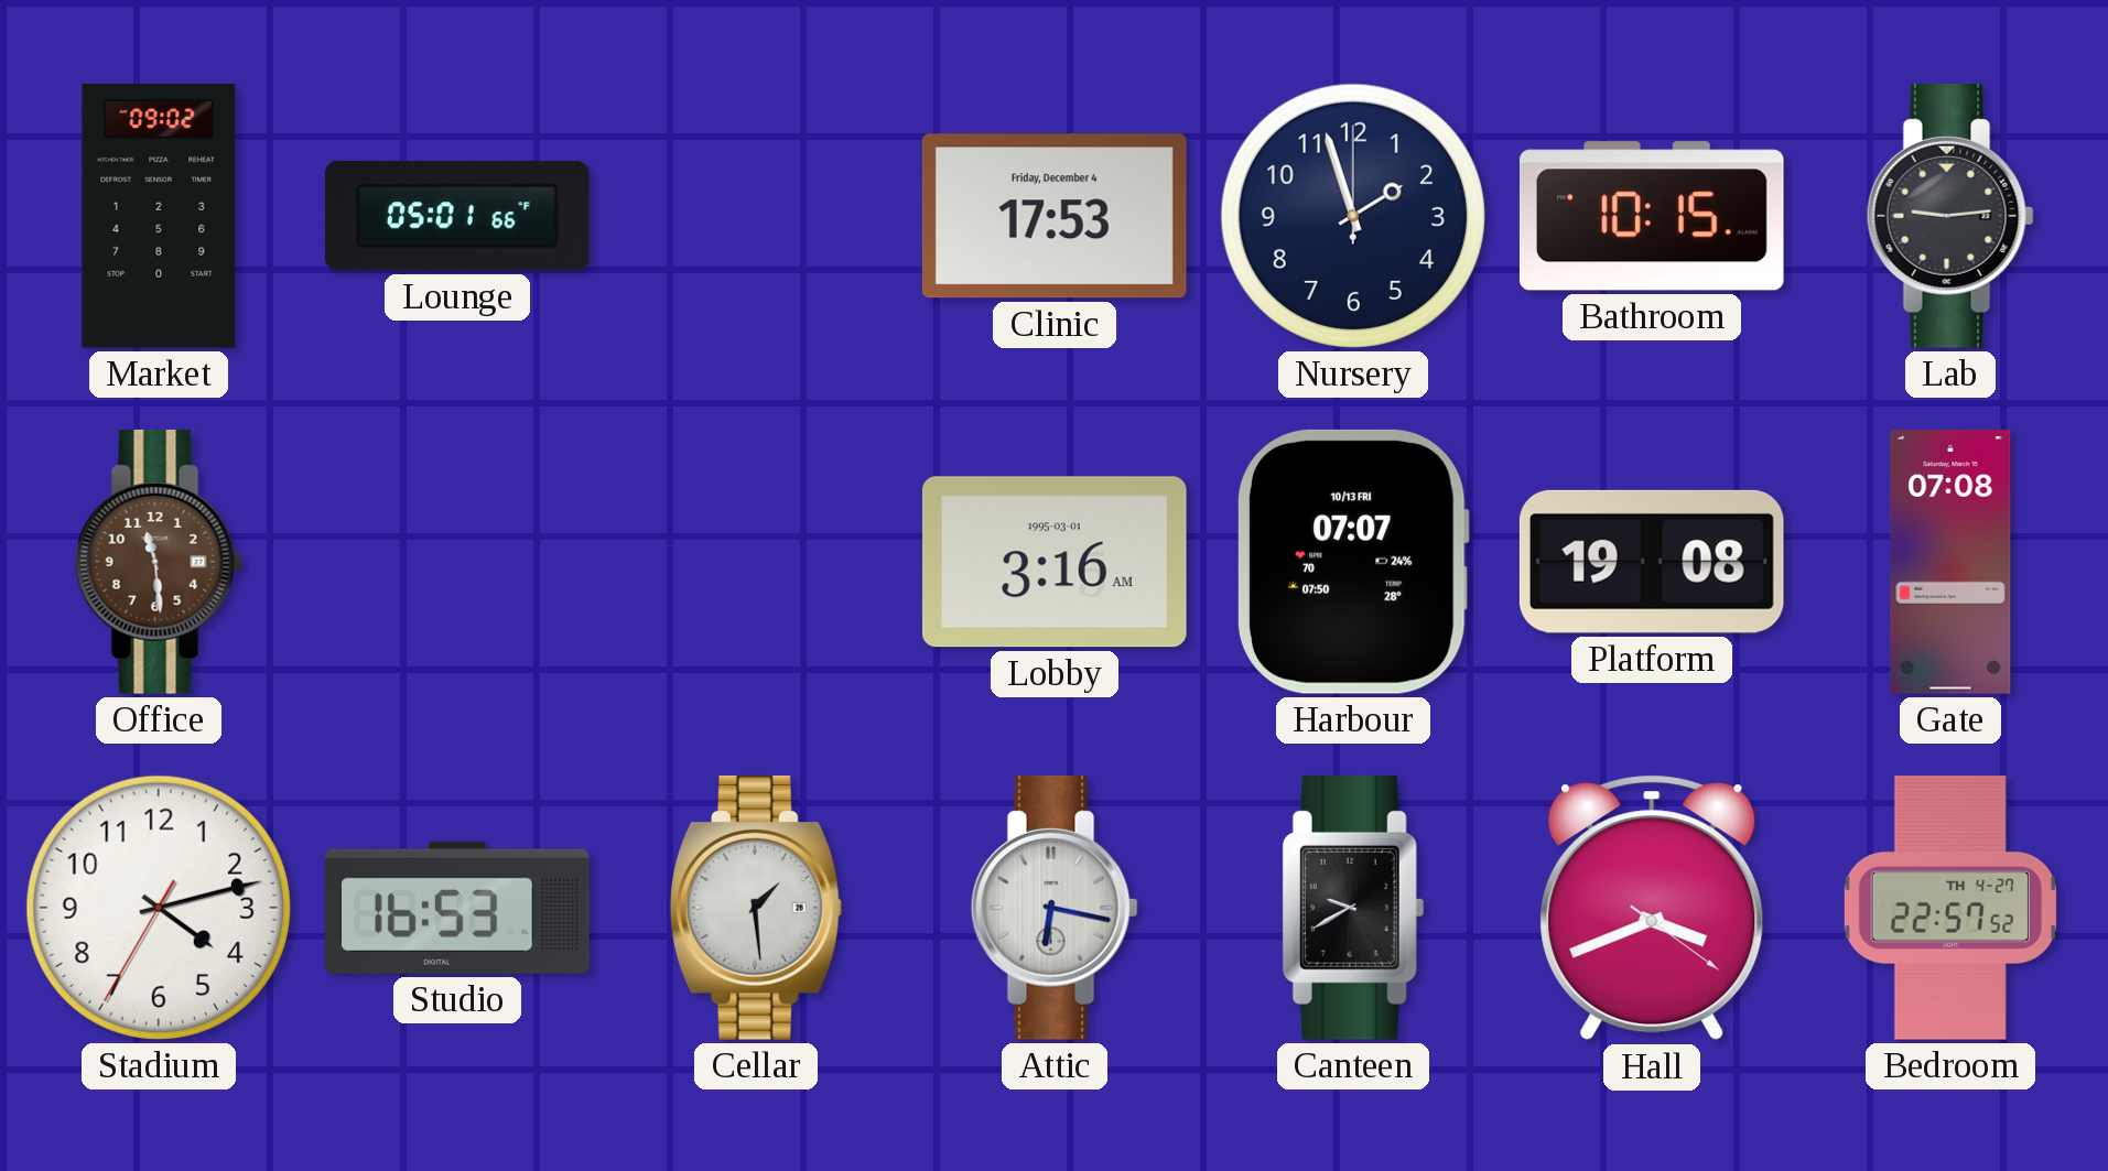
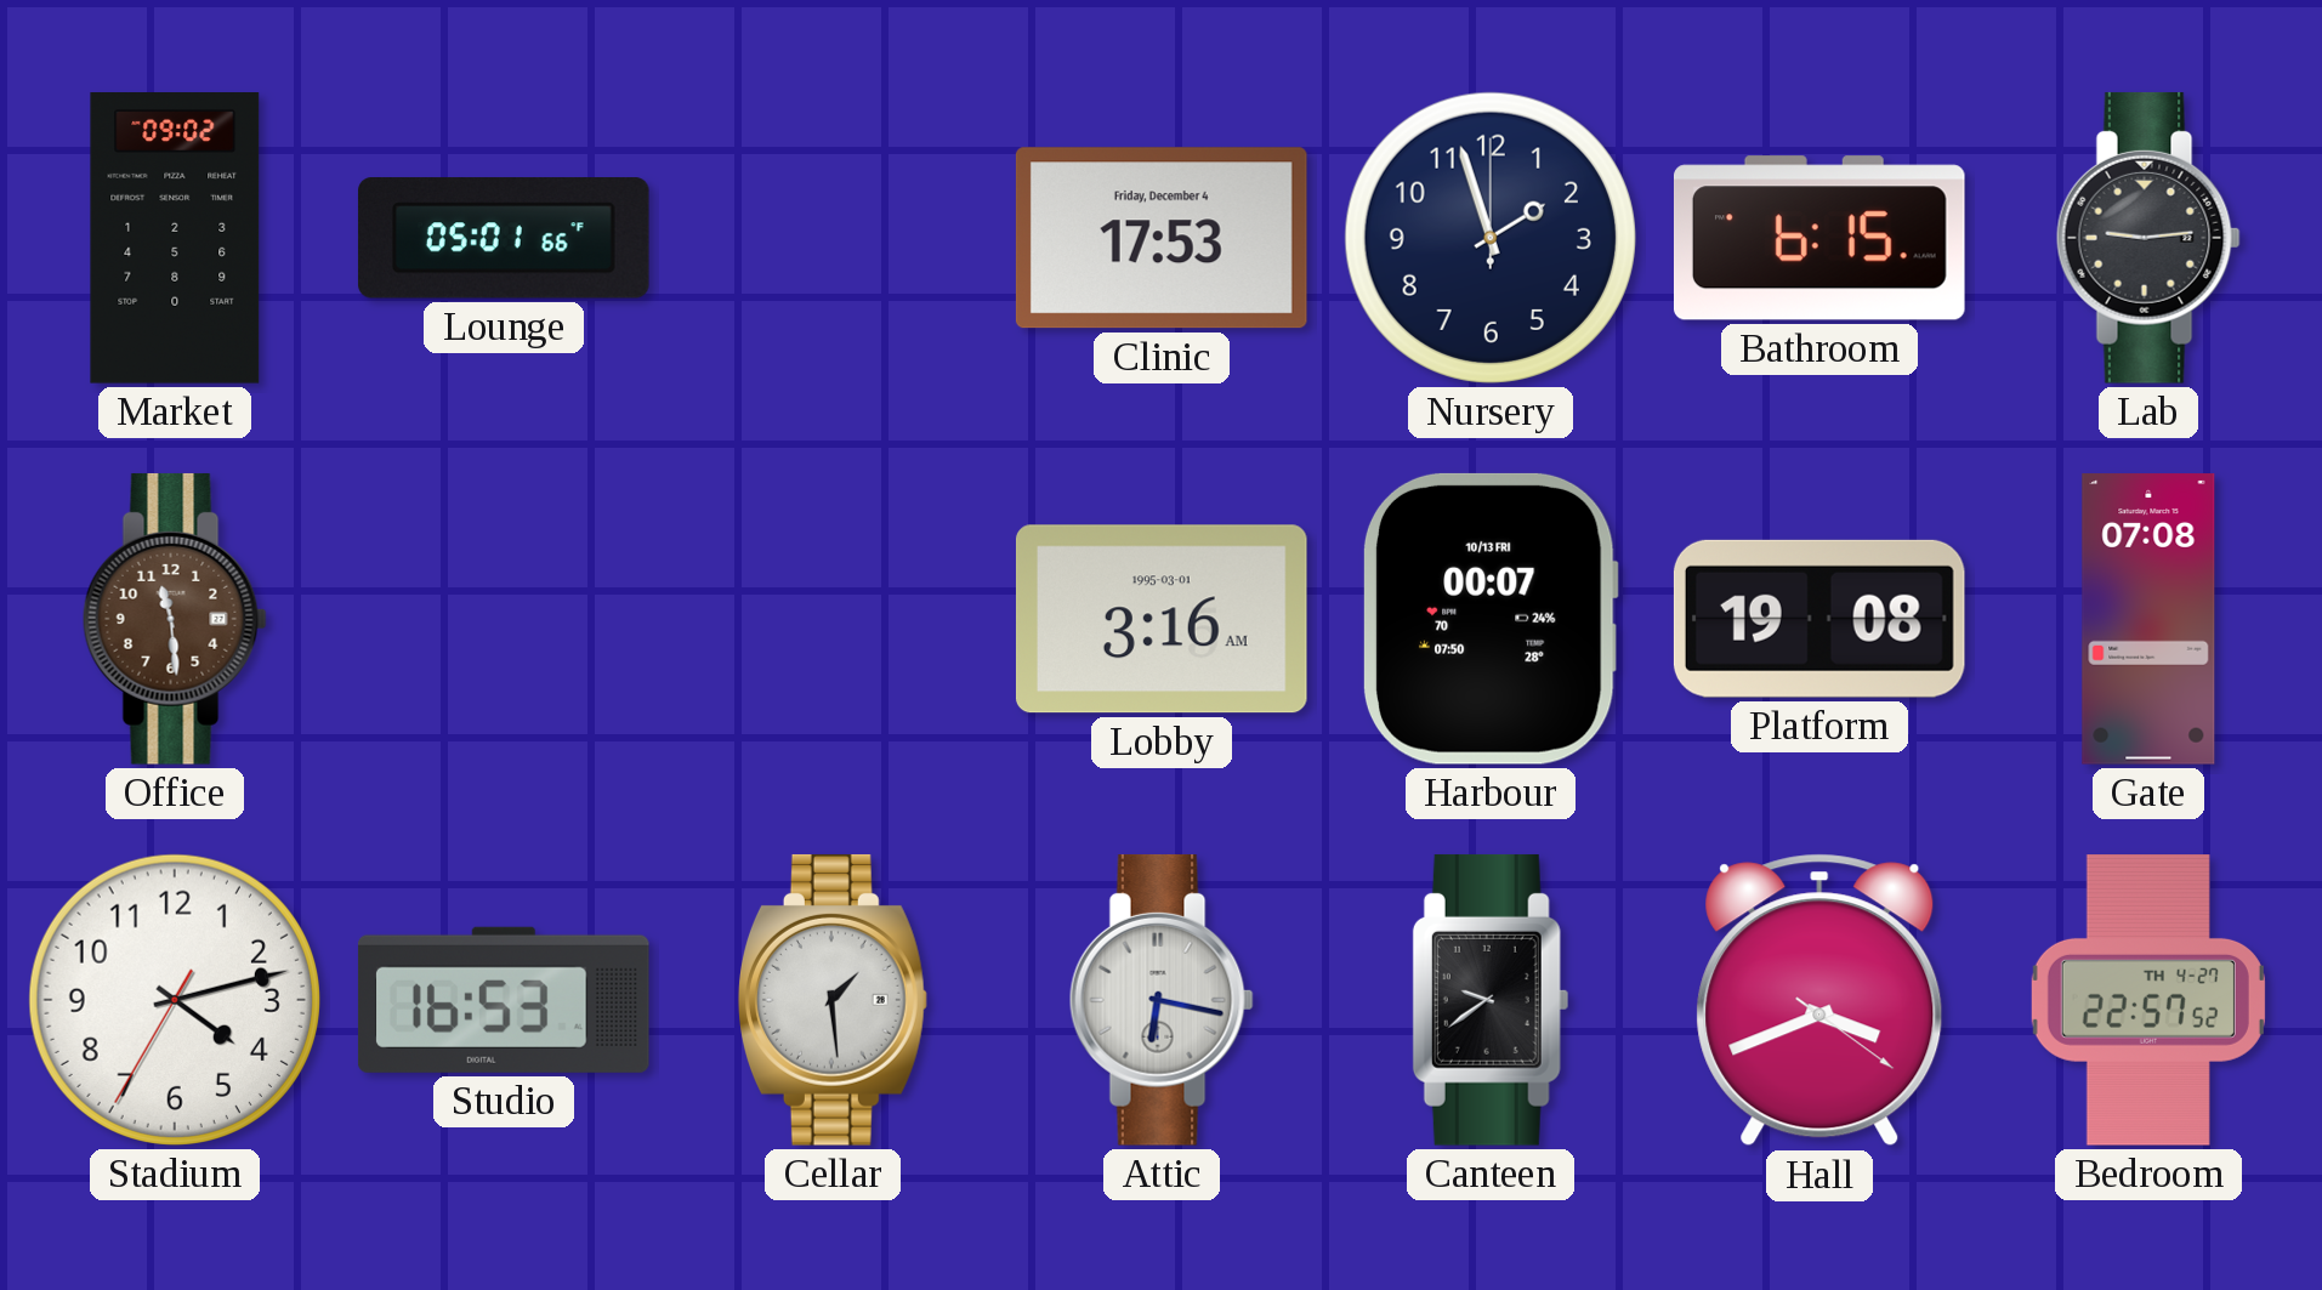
Bathroom: 10:15 -> 6:15 (1819, 238)
Harbour: 07:07 -> 00:07 (1491, 619)
Canteen: 9:40 -> 9:39 (1491, 1000)
